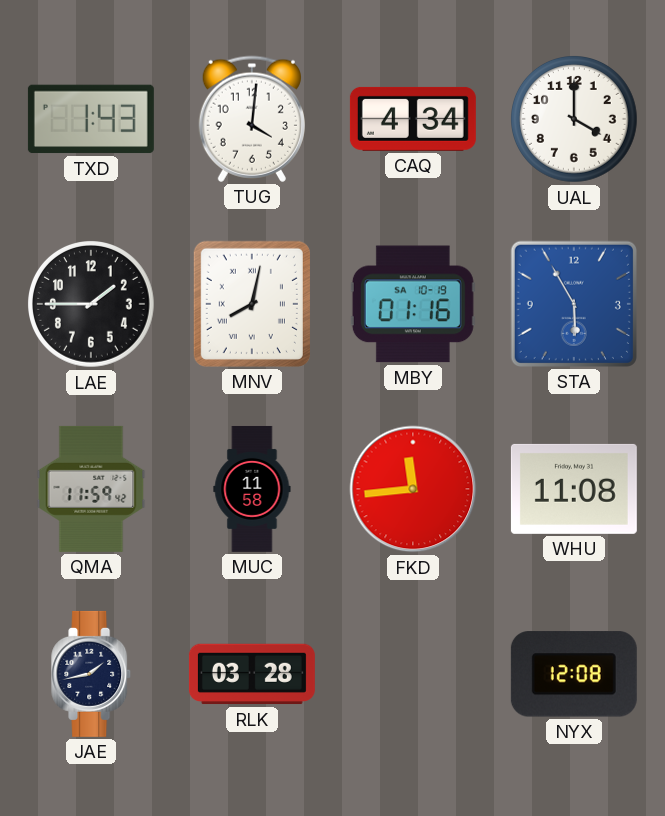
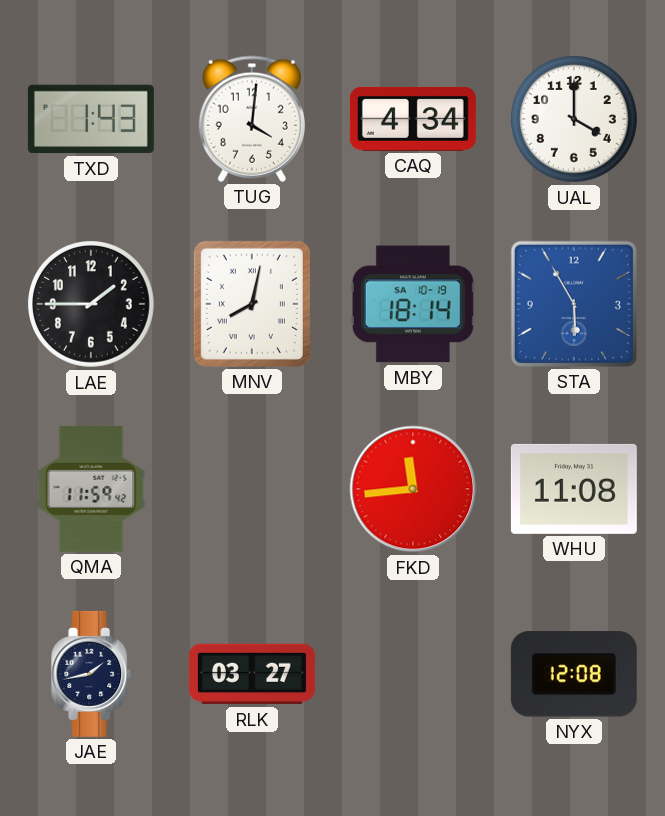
MBY: 01:16 -> 18:14 (413, 304)
MUC: 11:58 -> none (252, 489)
RLK: 03:28 -> 03:27 (252, 674)
